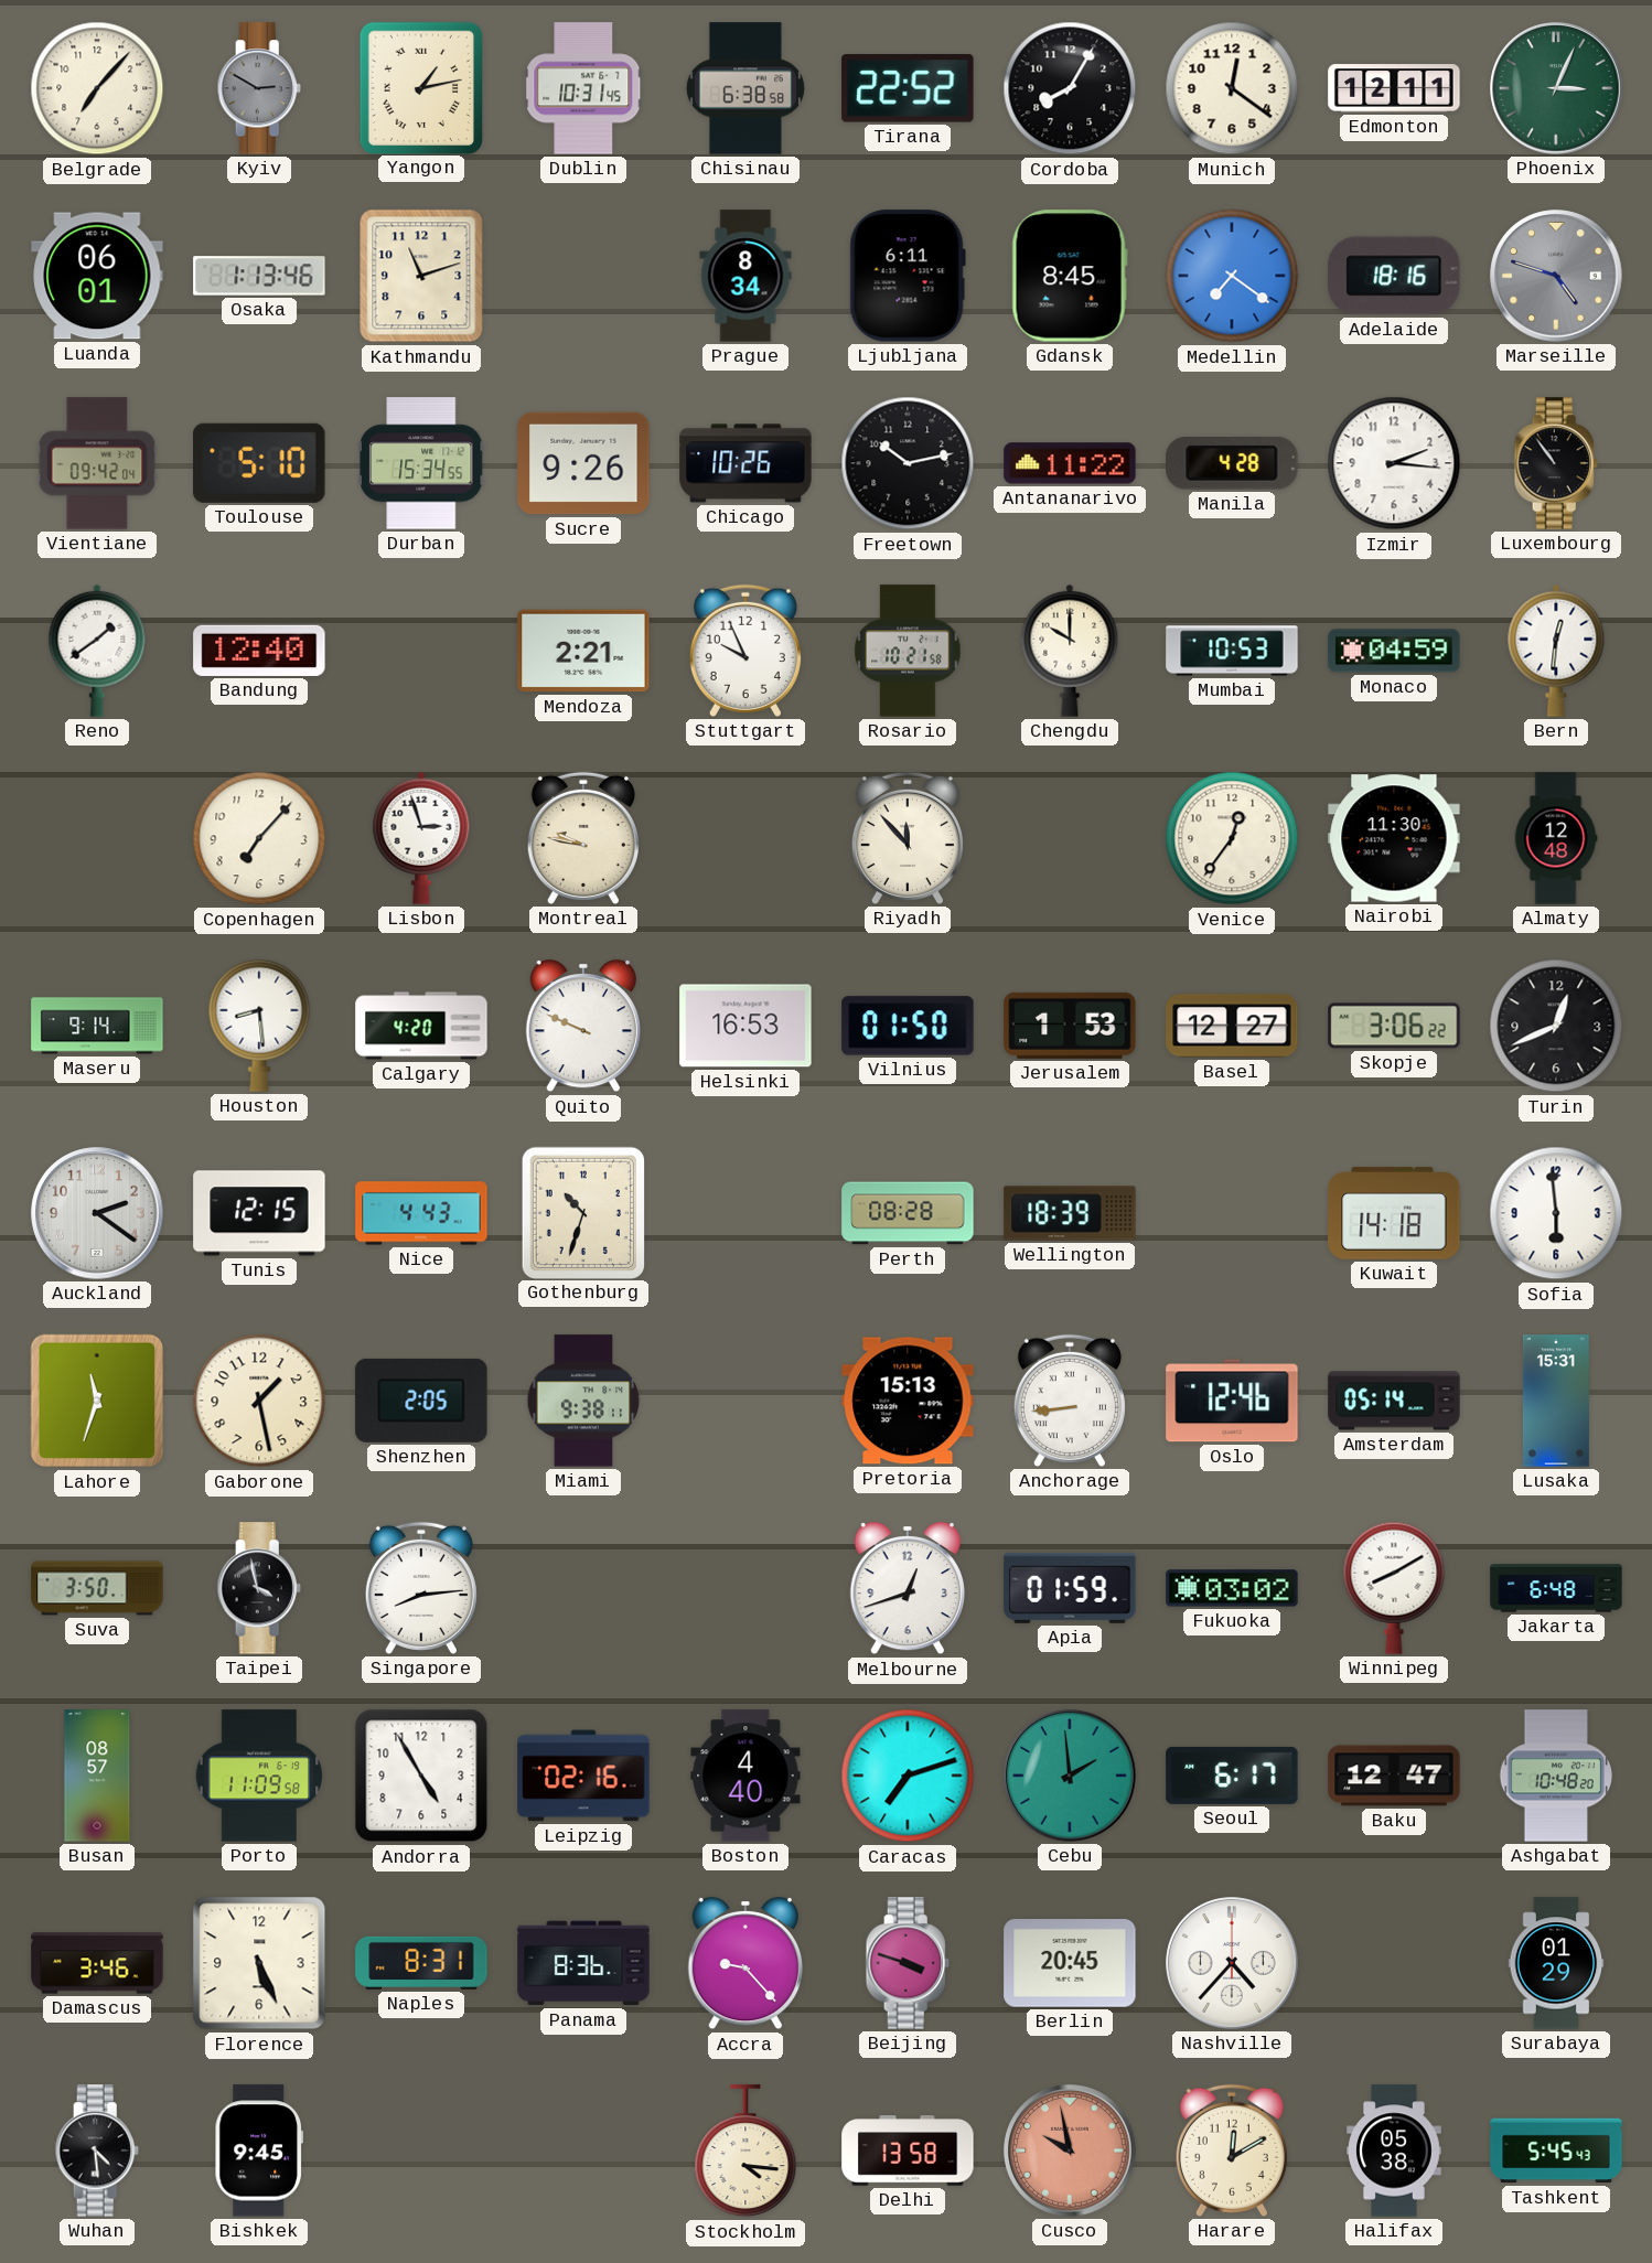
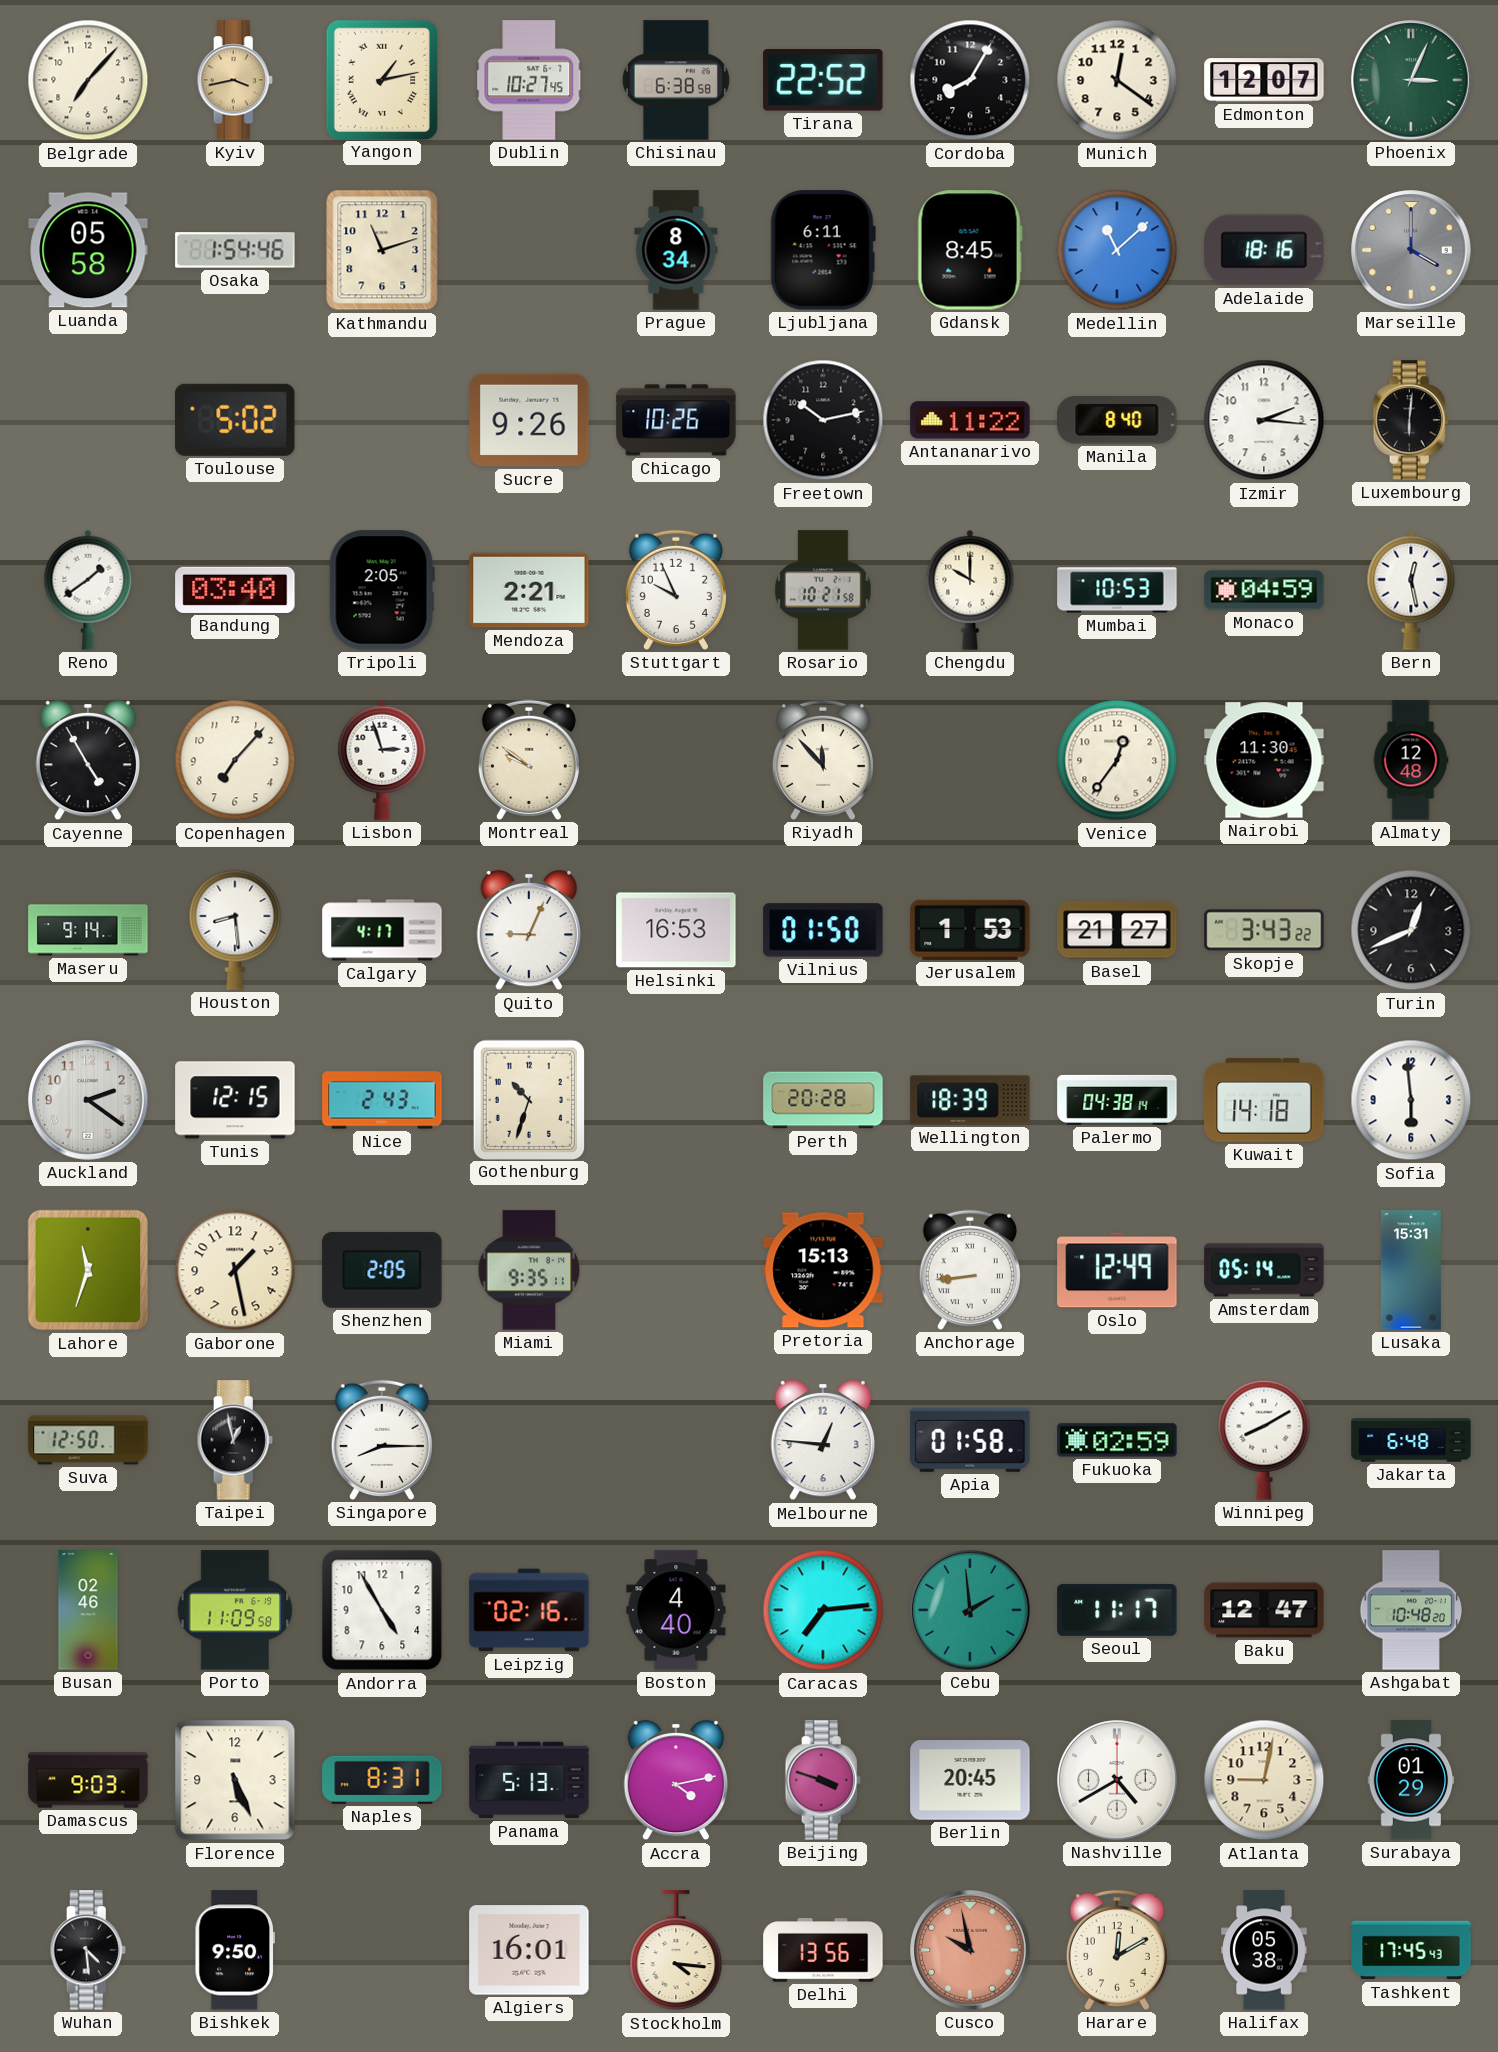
Kyiv: 2:50 -> 3:43 (235, 80)
Kyiv dial: grey -> champagne (235, 80)
Dublin: 10:31 -> 10:27 (529, 80)
Edmonton: 12:11 -> 12:07 (1264, 80)
Luanda: 06:01 -> 05:58 (88, 250)
Osaka: 1:13 -> 1:54 (235, 250)
Medellin: 7:21 -> 11:08 (1117, 250)
Marseille: 4:48 -> 4:00 (1411, 250)
Vientiane: 09:42 -> none (97, 463)
Toulouse: 5:10 -> 5:02 (235, 420)
Durban: 15:34 -> none (421, 463)
Manila: 4:28 -> 8:40 (1117, 420)
Luxembourg: 10:54 -> 6:01 (1411, 420)
Bandung: 12:40 -> 03:40 (235, 590)
Tripoli: none -> 2:05 (382, 590)
Bern: 12:31 -> 12:28 (1411, 590)
Cayenne: none -> 4:55 (87, 760)
Montreal: 9:47 -> 9:51 (529, 760)
Calgary: 4:20 -> 4:17 (382, 930)
Quito: 9:49 -> 9:04 (528, 930)
Basel: 12:27 -> 21:27 (1117, 930)
Skopje: 3:06 -> 3:43 (1264, 930)
Nice: 4:43 -> 2:43 (382, 1100)
Perth: 08:28 -> 20:28 (823, 1100)
Palermo: none -> 04:38 (1117, 1100)
Miami: 9:38 -> 9:35 (529, 1270)
Oslo: 12:46 -> 12:49 (1117, 1270)
Suva: 3:50 -> 12:50 (88, 1440)
Taipei: 3:58 -> 12:58 (235, 1440)
Singapore: 8:14 -> 8:15 (382, 1440)
Melbourne: 12:42 -> 12:46 (822, 1440)
Apia: 01:59 -> 01:58 (970, 1440)
Fukuoka: 03:02 -> 02:59 (1117, 1440)
Busan: 08:57 -> 02:46 (88, 1610)
Caracas: 7:12 -> 7:14 (823, 1610)
Seoul: 6:17 -> 11:17 (1117, 1610)
Damascus: 3:46 -> 9:03 (88, 1780)
Panama: 8:36 -> 5:13 (529, 1780)
Accra: 9:23 -> 4:13 (675, 1780)
Nashville: 4:37 -> 4:40 (1117, 1780)
Atlanta: none -> 9:02 (1264, 1780)
Bishkek: 9:45 -> 9:50 (234, 1950)
Algiers: none -> 16:01 (529, 1950)
Delhi: 13:58 -> 13:56 (823, 1950)
Tashkent: 5:45 -> 17:45 (1411, 1950)
